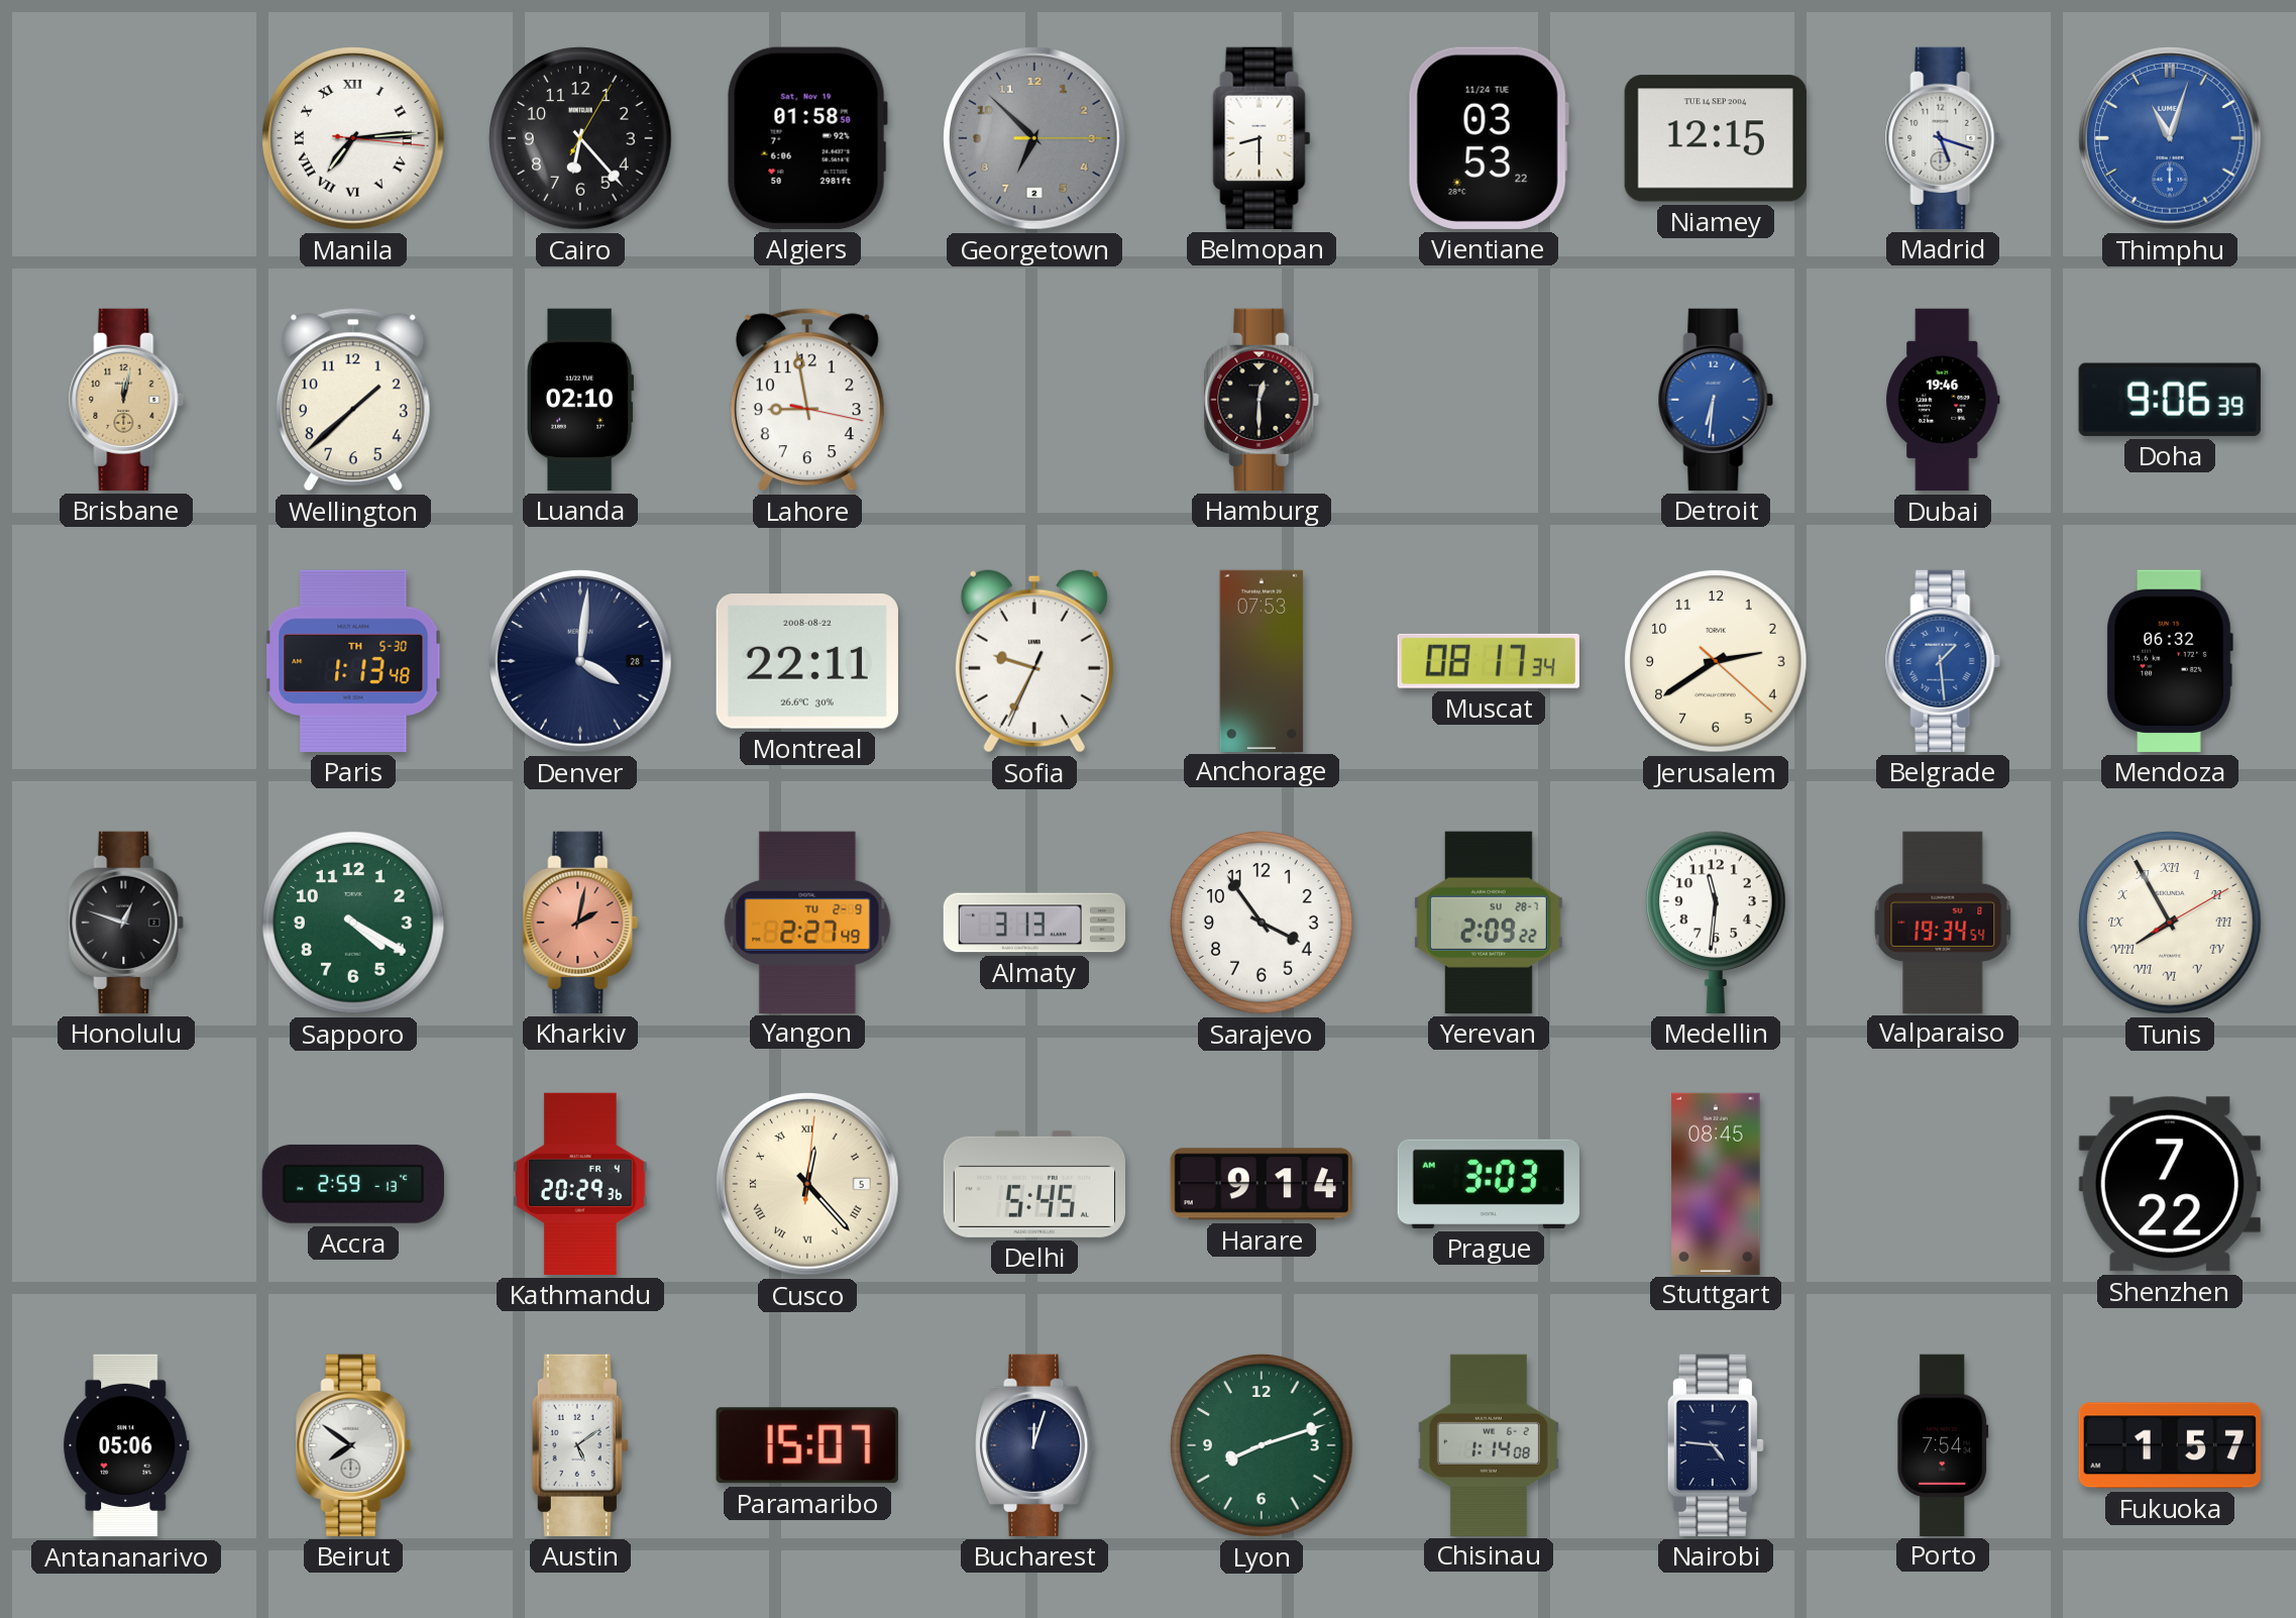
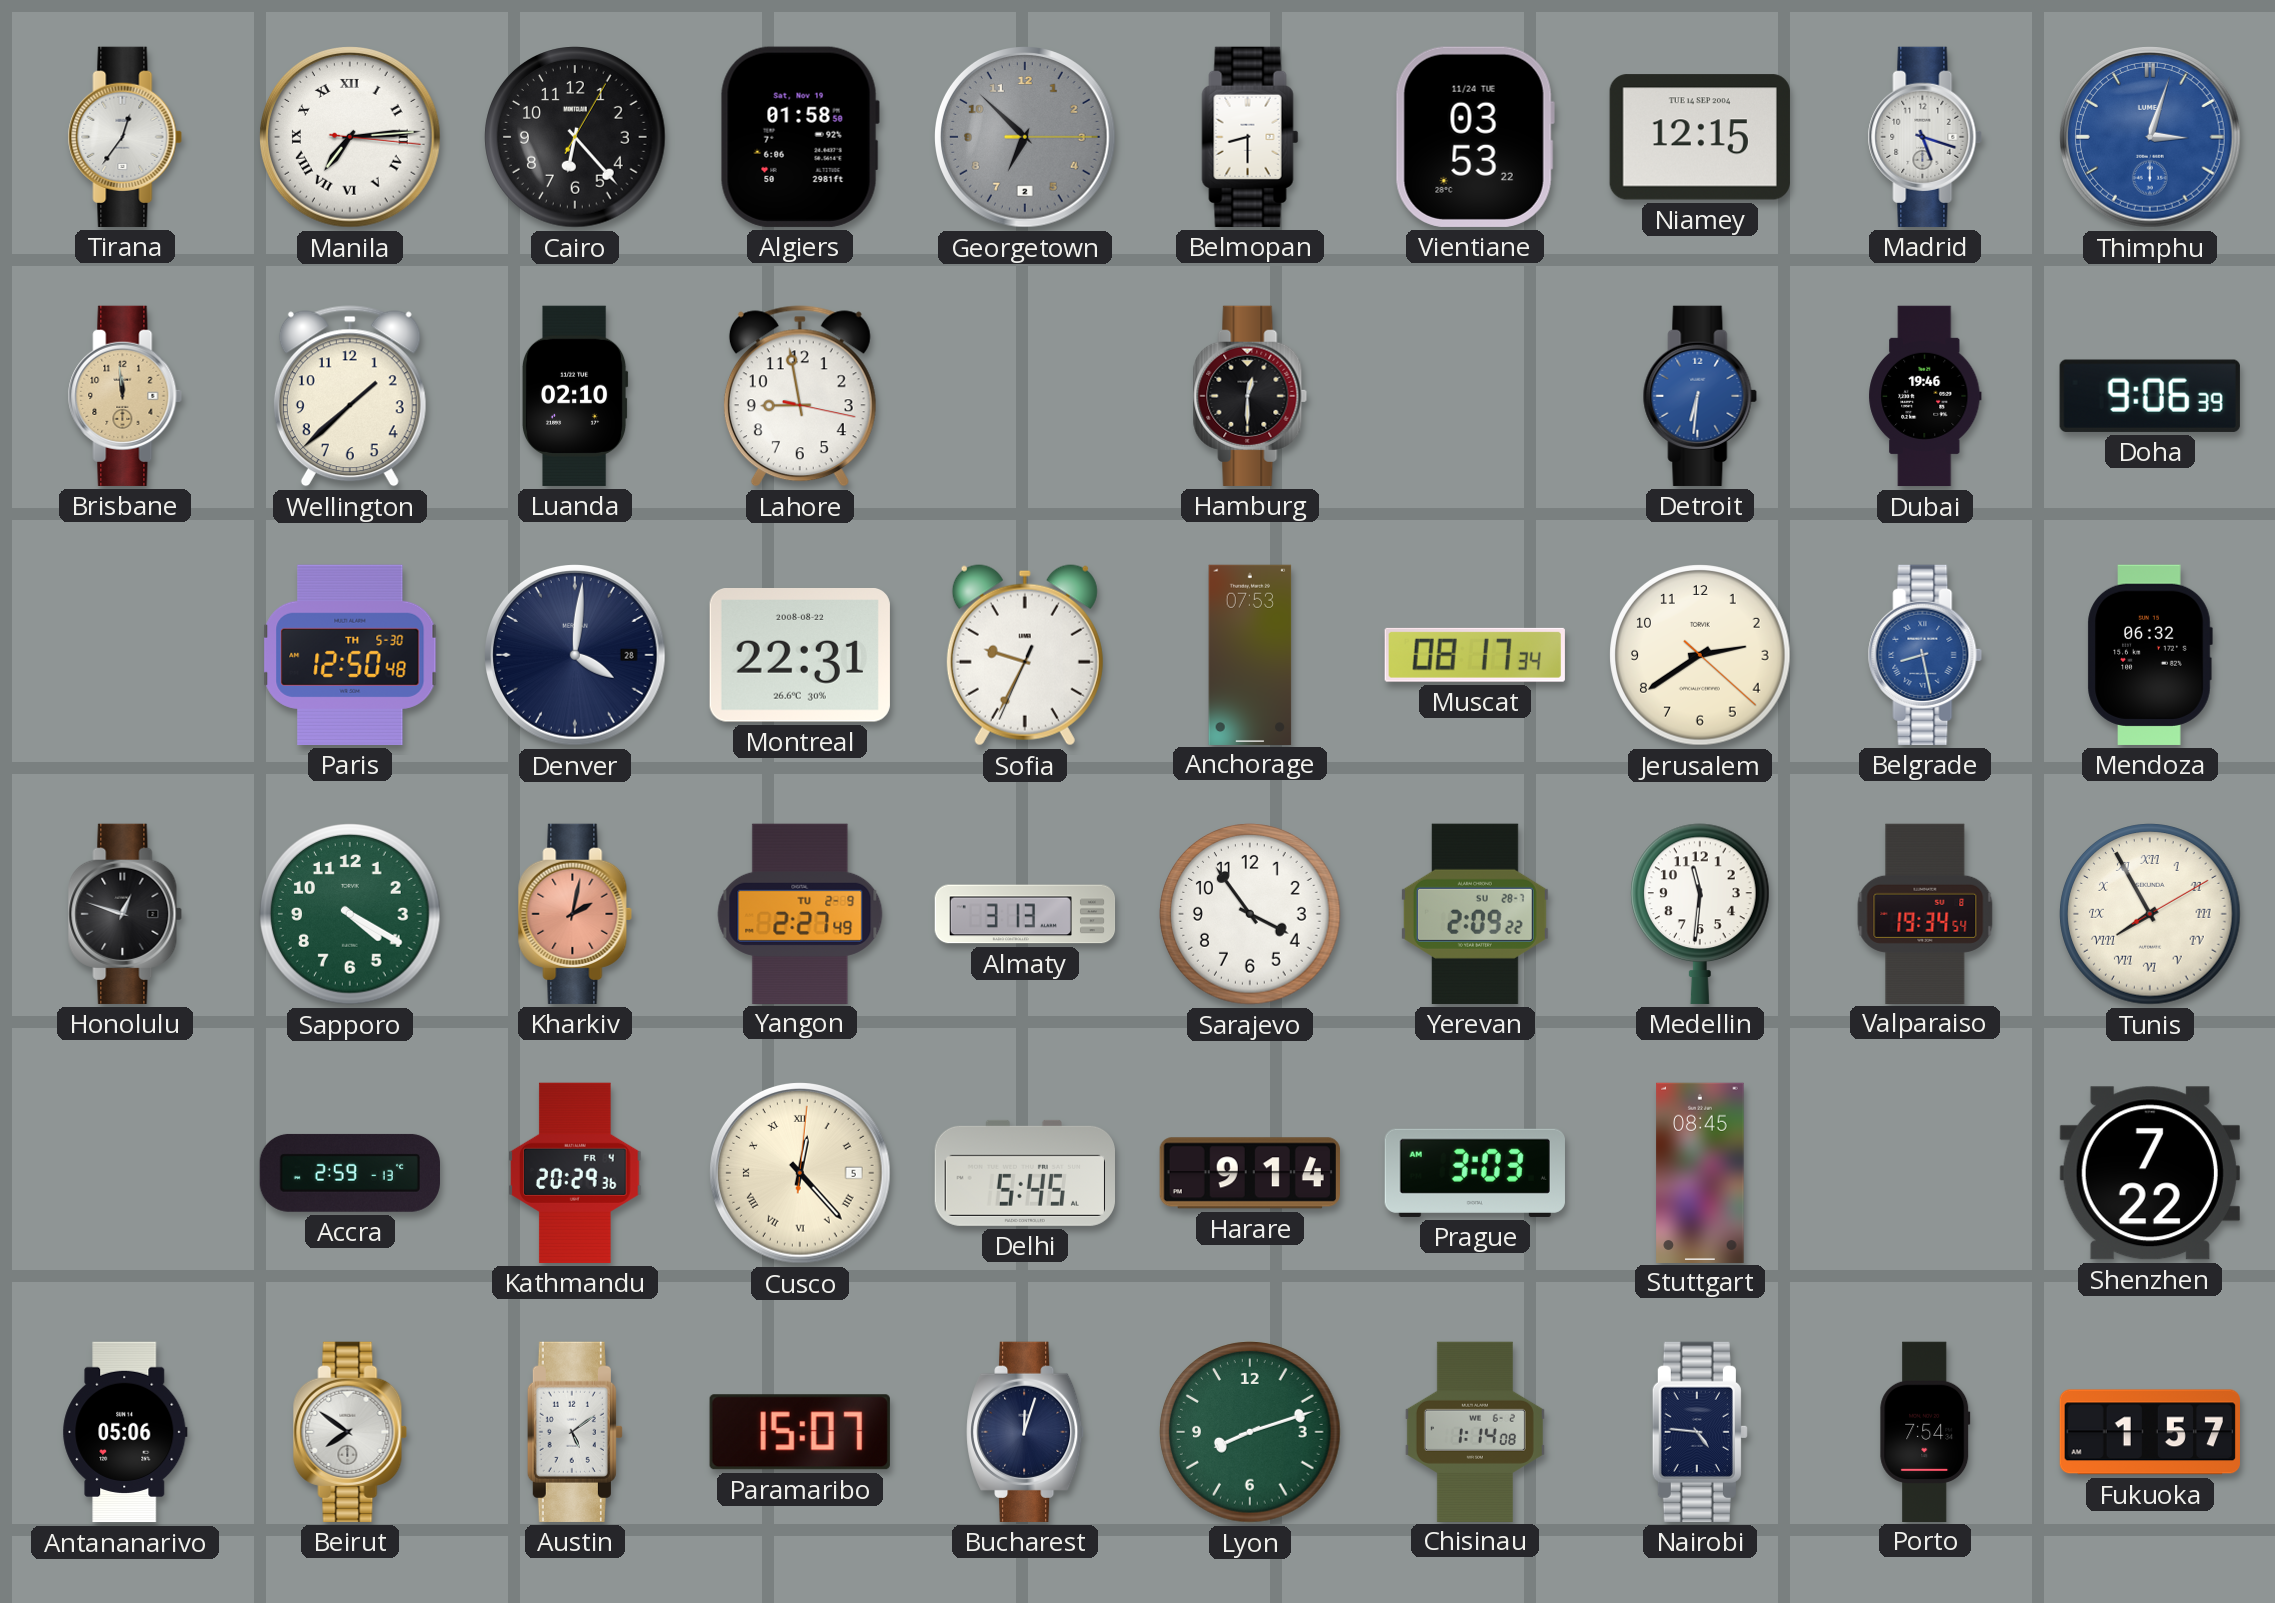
Tirana: none -> 12:36 (125, 137)
Thimphu: 11:03 -> 3:03 (2151, 138)
Brisbane: 12:02 -> 11:59 (125, 396)
Paris: 1:13 -> 12:50 (350, 655)
Montreal: 22:11 -> 22:31 (800, 656)
Belgrade: 1:29 -> 8:28 (1925, 655)
